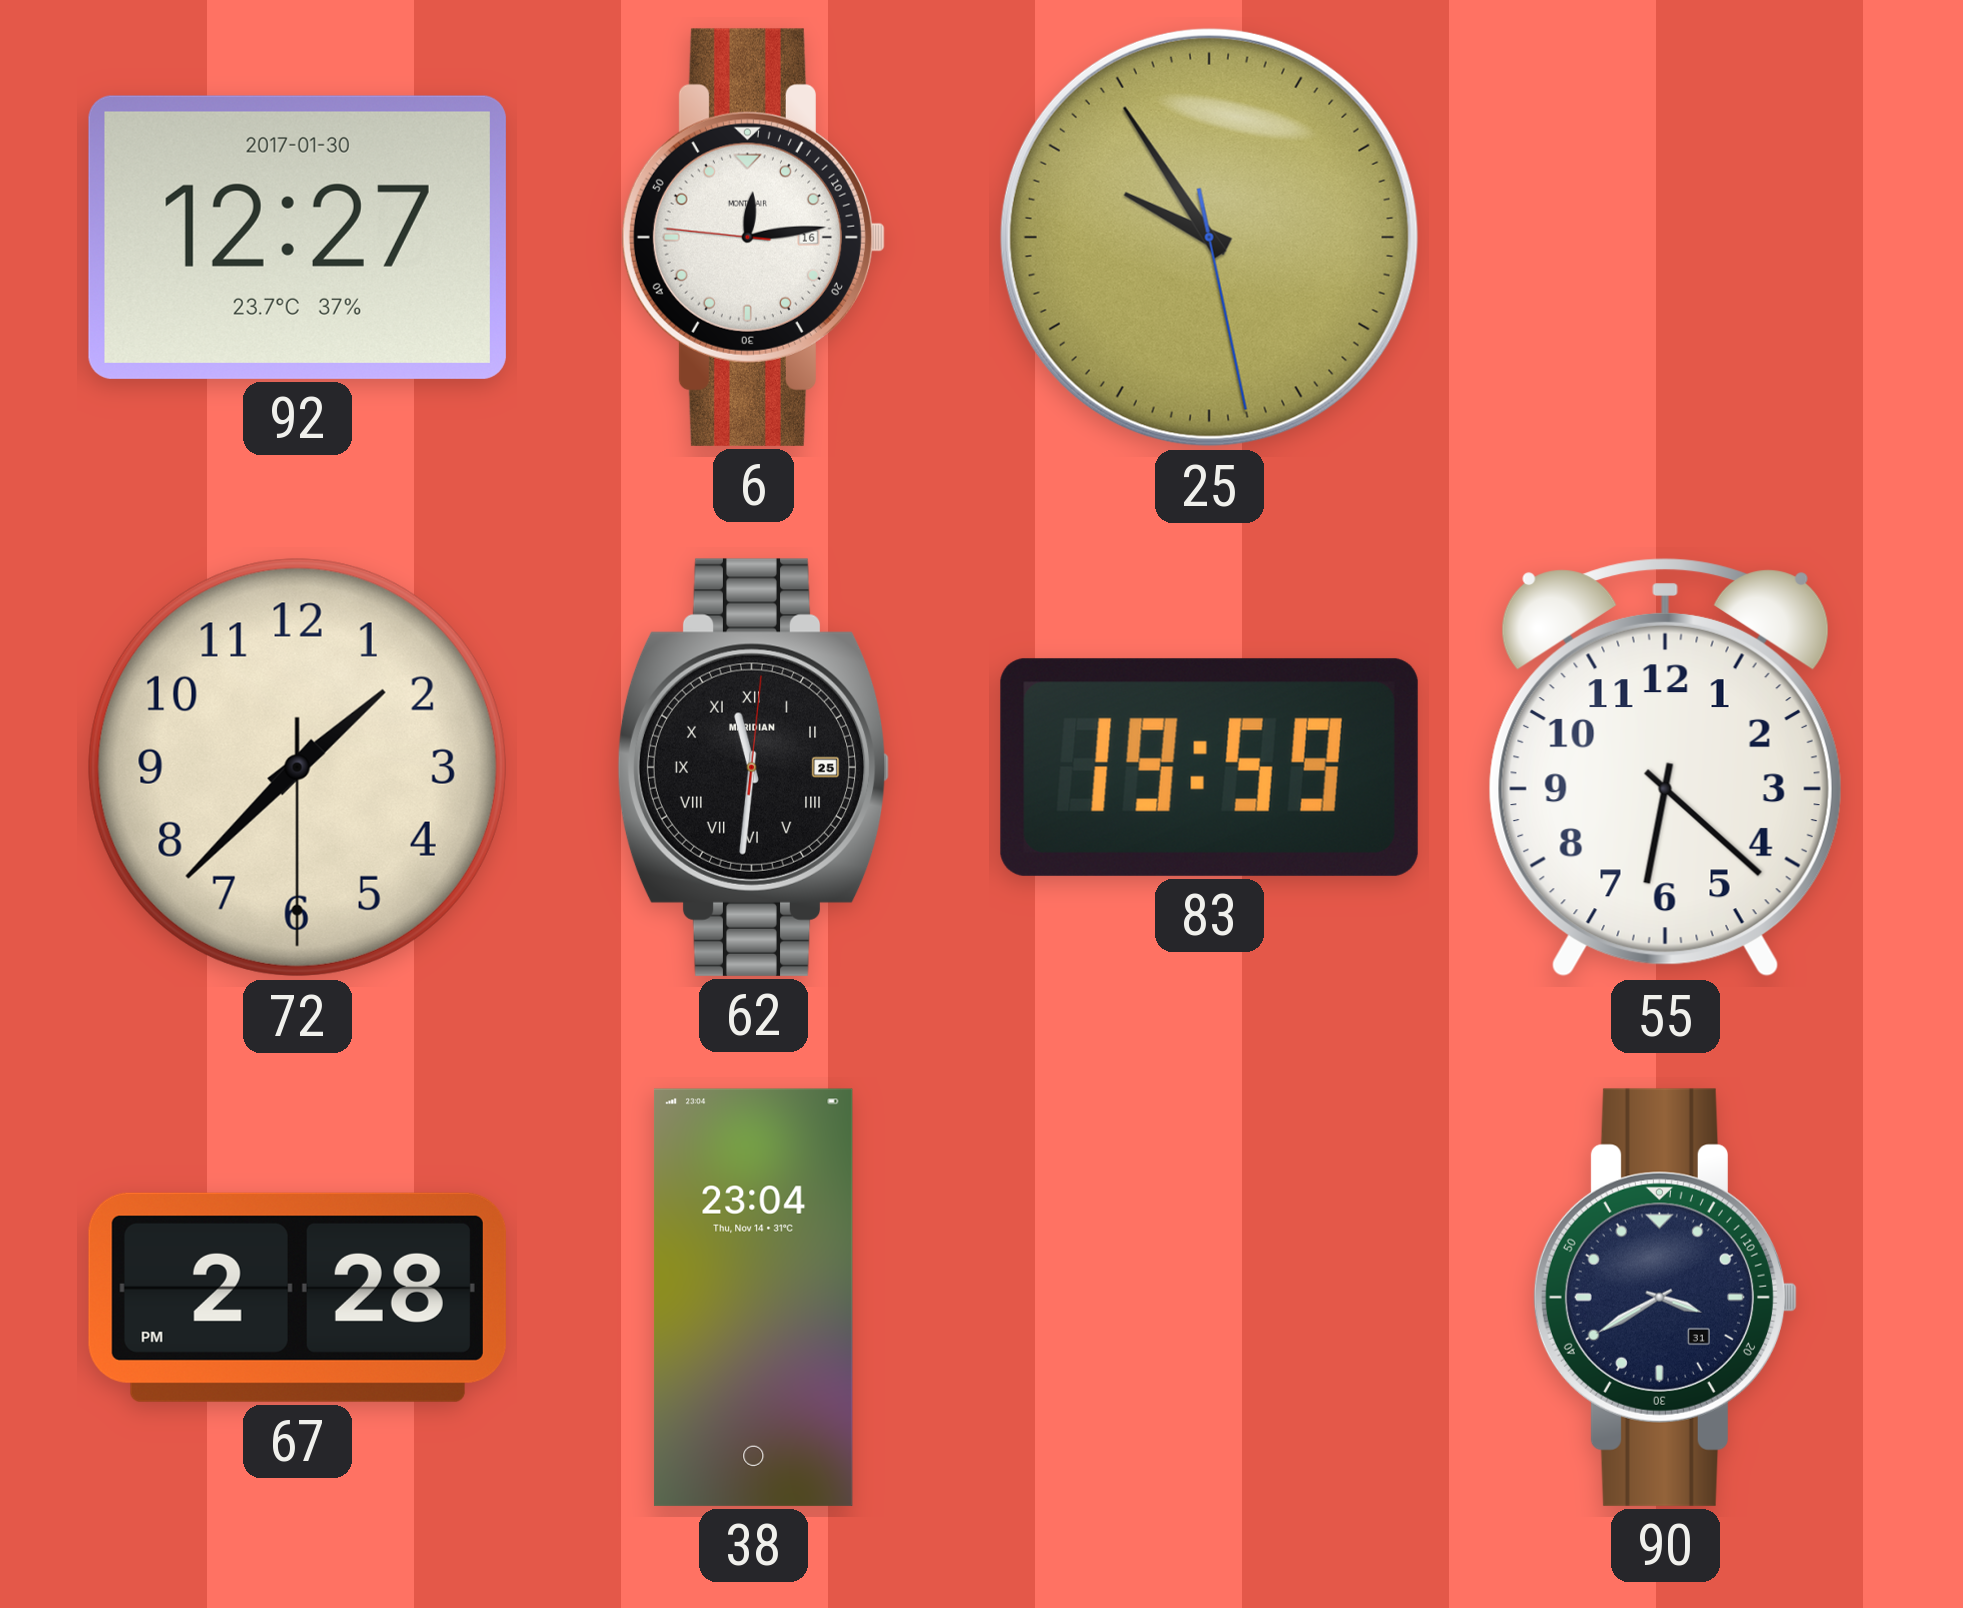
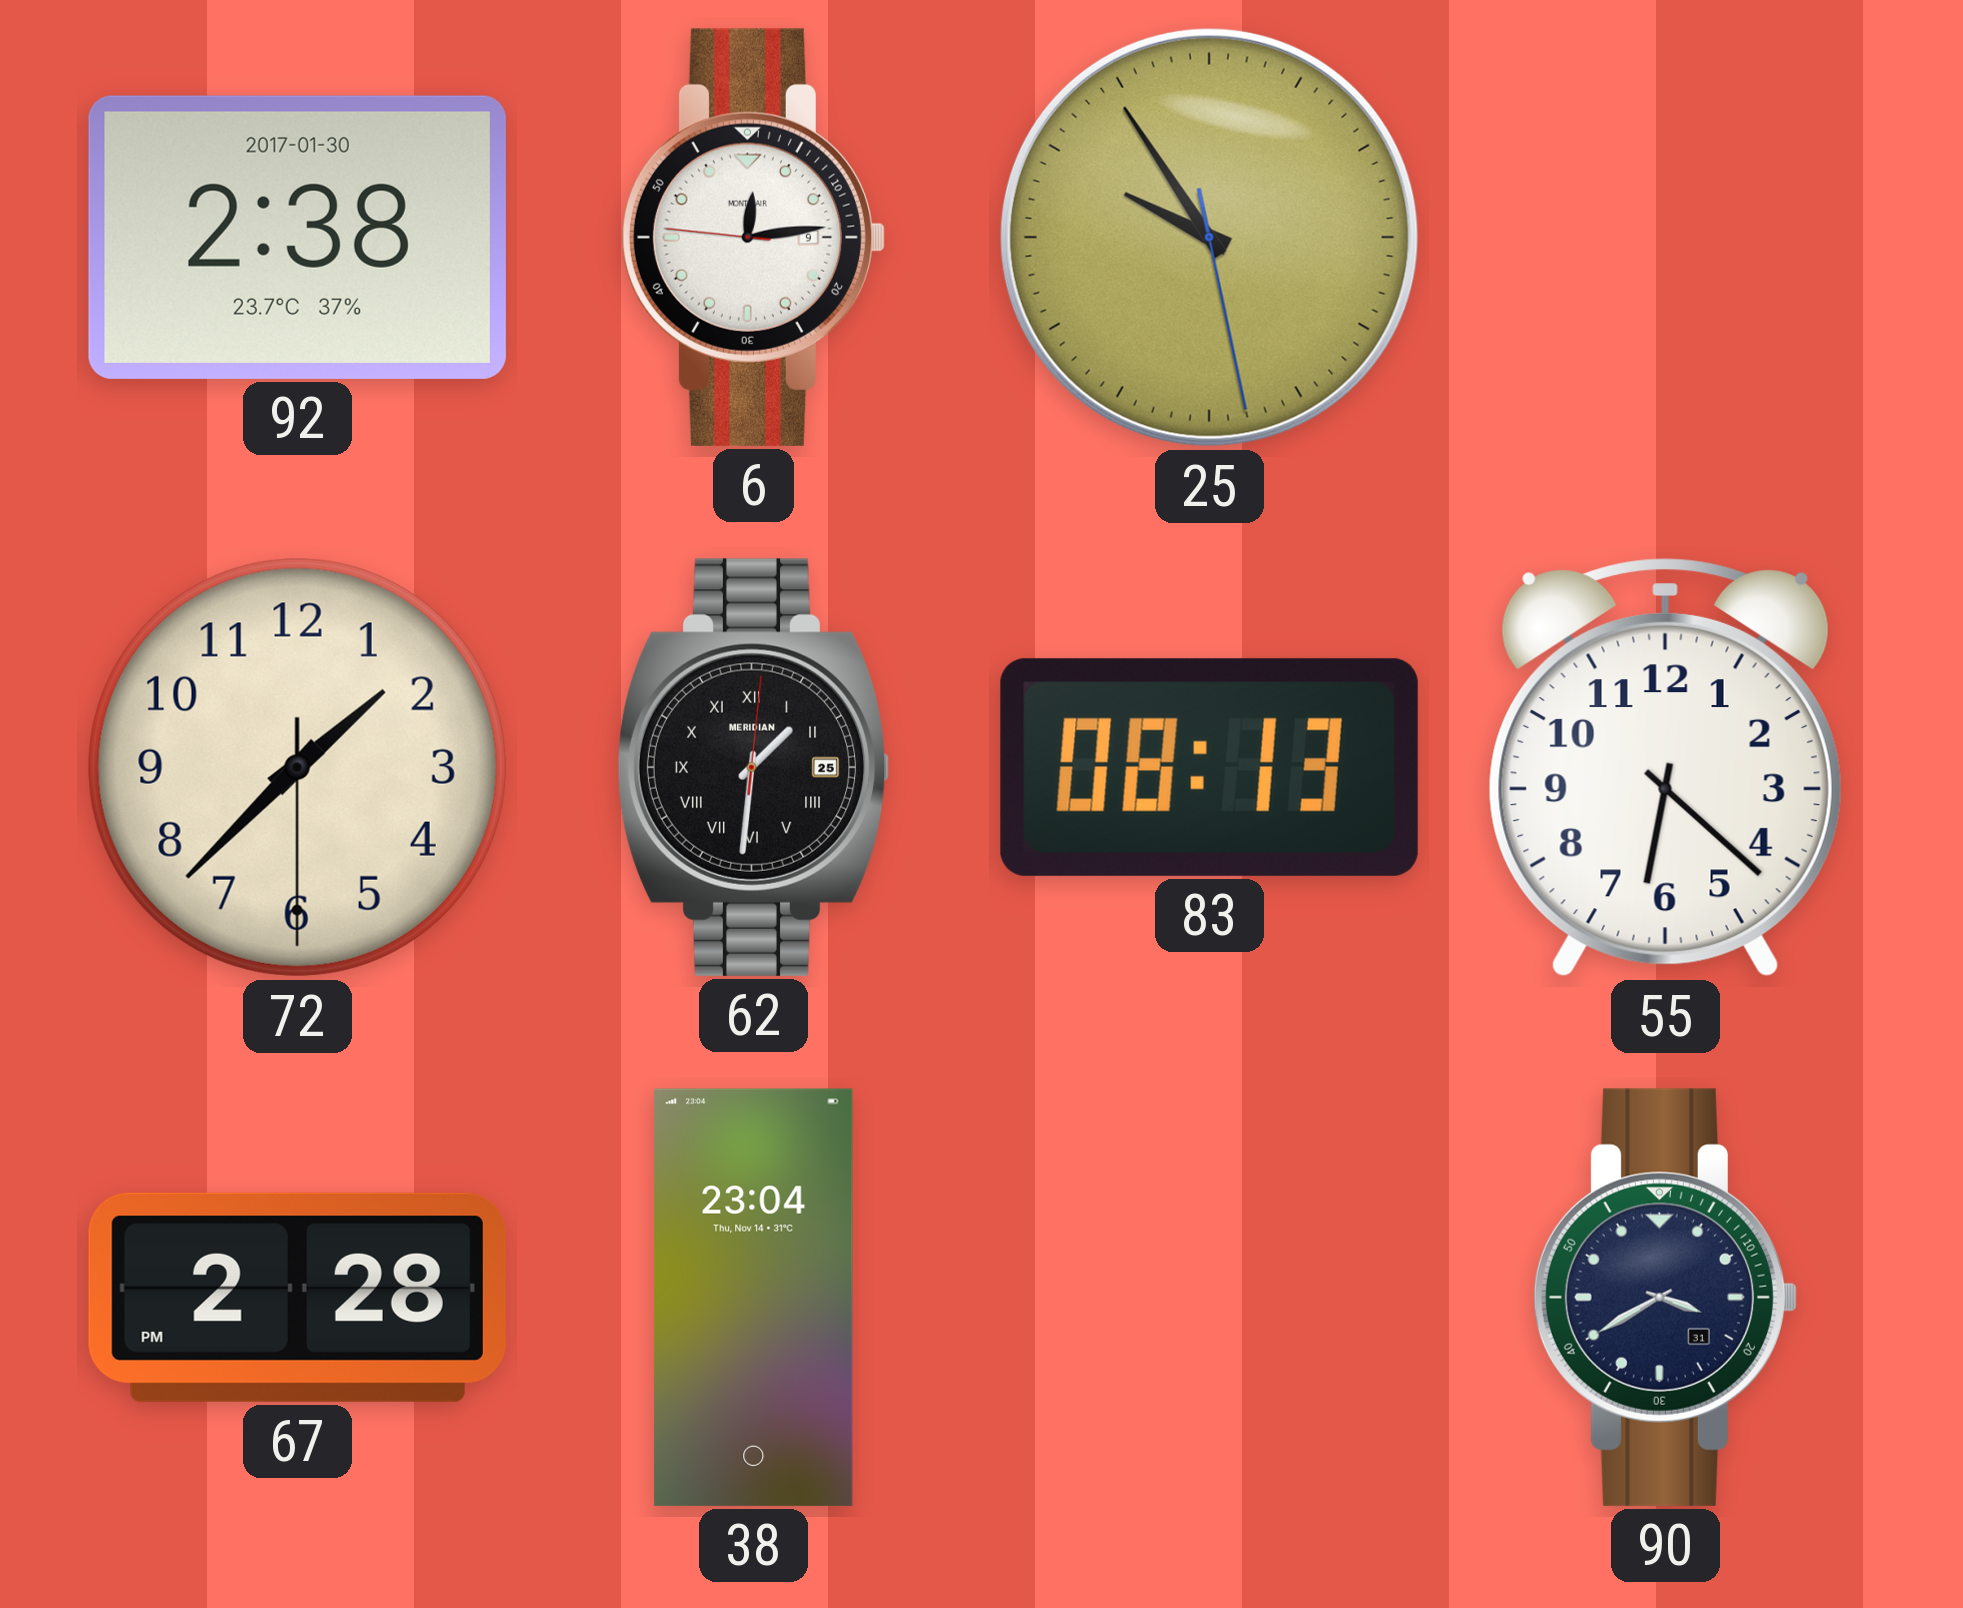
92: 12:27 -> 2:38 (297, 237)
6 date: 16 -> 9 (753, 237)
62: 11:31 -> 1:31 (753, 767)
83: 19:59 -> 08:13 (1209, 767)
